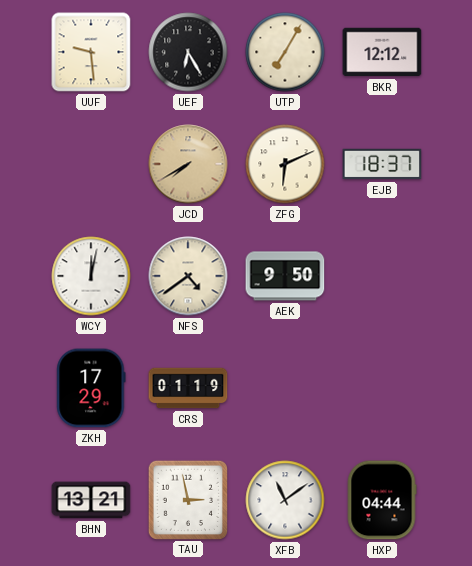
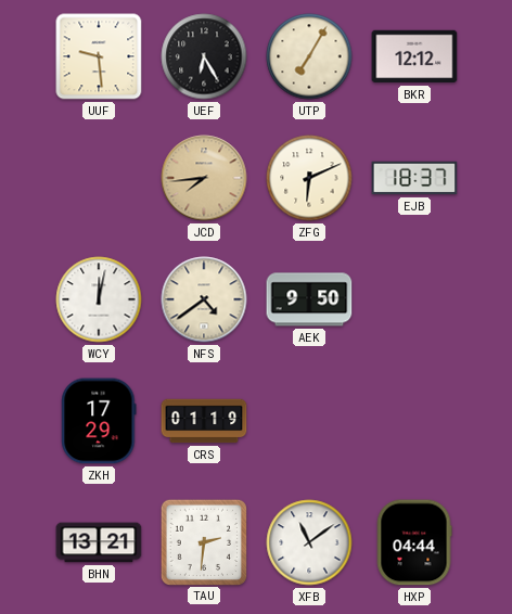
JCD: 7:40 -> 7:44 (204, 178)
TAU: 2:58 -> 2:31 (203, 541)
